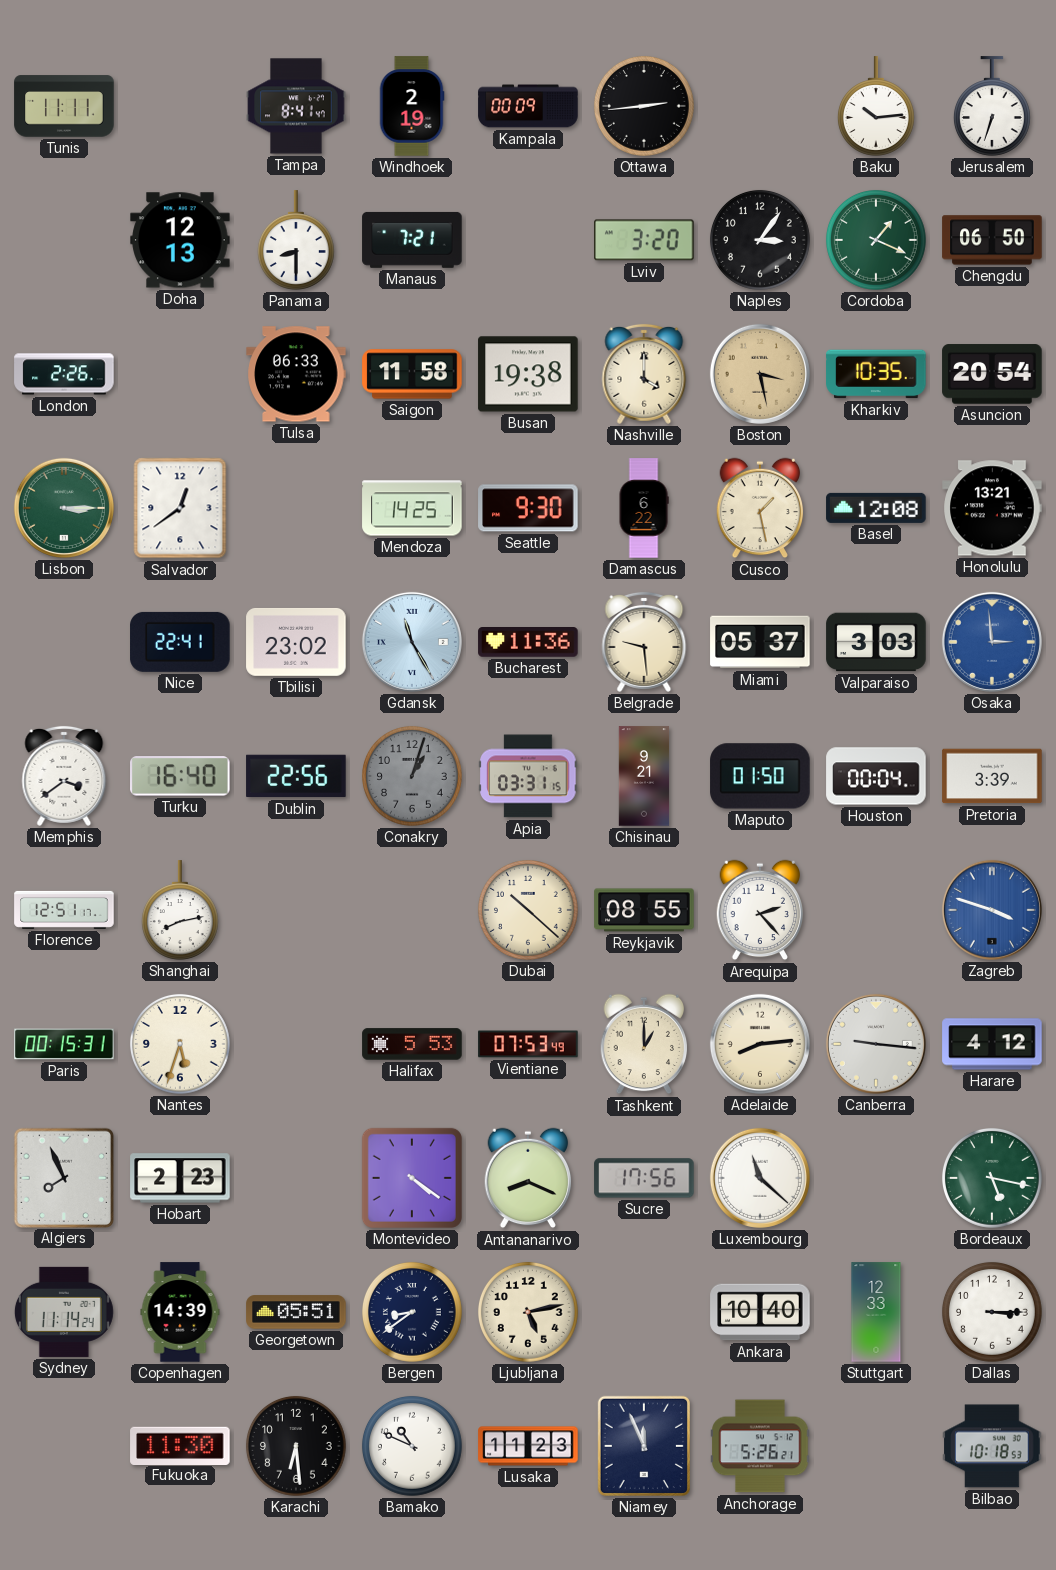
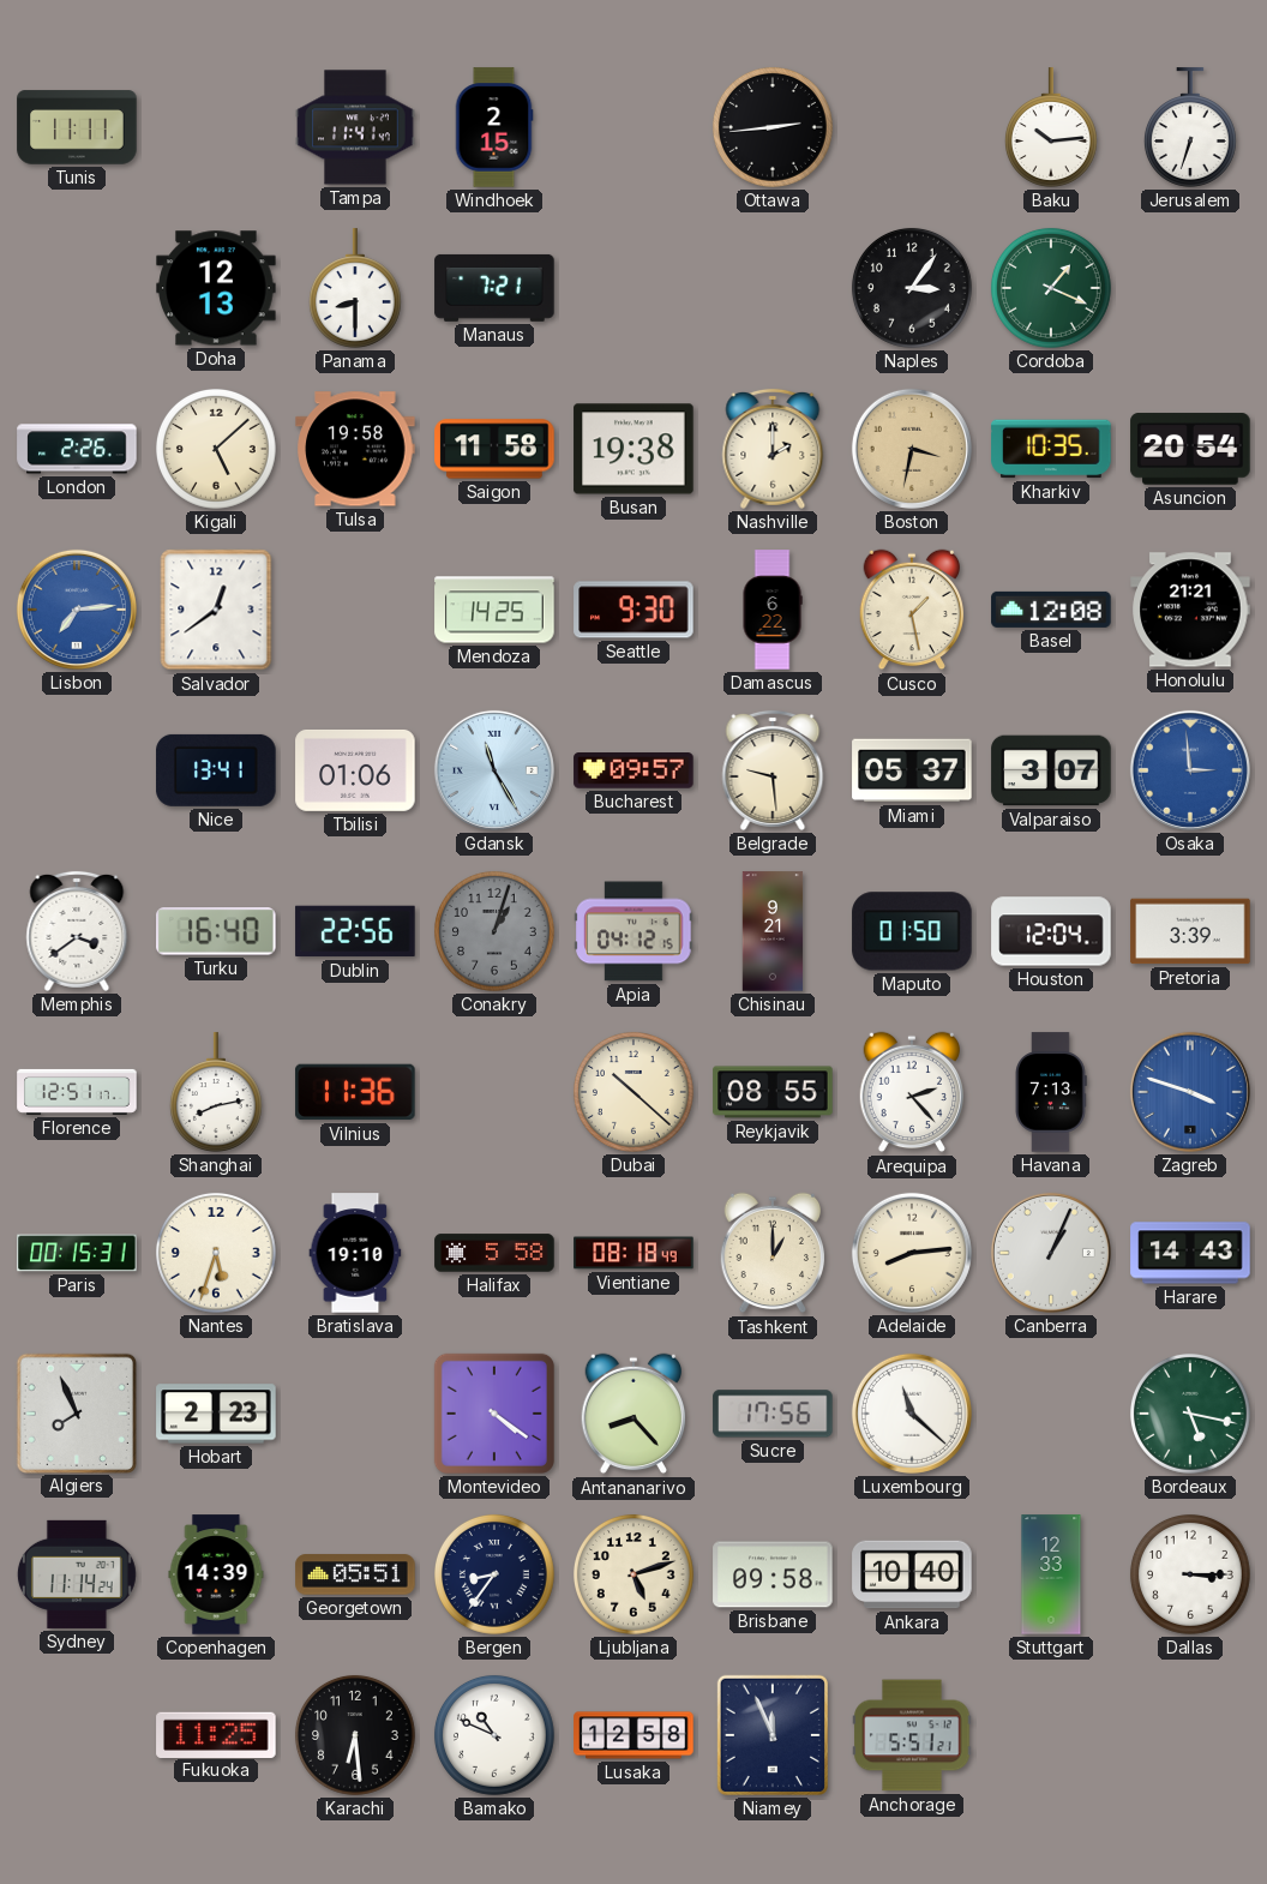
Tampa: 8:41 -> 11:41 (355, 127)
Windhoek: 2:19 -> 2:15 (494, 127)
Kampala: 00:09 -> none (528, 106)
Lviv: 3:20 -> none (644, 240)
Chengdu: 06:50 -> none (992, 240)
Kigali: none -> 5:08 (216, 449)
Tulsa: 06:33 -> 19:58 (355, 449)
Nashville: 4:00 -> 2:00 (773, 449)
Boston: 3:28 -> 3:32 (912, 449)
Lisbon: 3:15 -> 7:14 (77, 610)
Lisbon dial: green -> blue (77, 610)
Honolulu: 13:21 -> 21:21 (1190, 610)
Nice: 22:41 -> 13:41 (216, 770)
Tbilisi: 23:02 -> 01:06 (355, 770)
Bucharest: 11:36 -> 09:57 (633, 772)
Valparaiso: 3:03 -> 3:07 (1051, 770)
Apia: 03:31 -> 04:12 (633, 931)
Houston: 00:04 -> 12:04 (1051, 931)
Vilnius: none -> 11:36 (355, 1092)
Havana: none -> 7:13 (1051, 1092)
Bratislava: none -> 19:10 (355, 1253)
Halifax: 5:53 -> 5:58 (494, 1253)
Vientiane: 07:53 -> 08:18 (633, 1253)
Canberra: 9:16 -> 1:04 (1051, 1253)
Harare: 4:12 -> 14:43 (1190, 1253)
Antananarivo: 8:19 -> 8:23 (633, 1414)
Bergen: 8:39 -> 8:36 (494, 1574)
Ljubljana: 5:13 -> 5:12 (633, 1574)
Brisbane: none -> 09:58 (773, 1574)
Fukuoka: 11:30 -> 11:25 (216, 1734)
Lusaka: 11:23 -> 12:58 (633, 1735)
Anchorage: 5:26 -> 5:51 (912, 1735)
Bilbao: 10:18 -> none (992, 1446)
